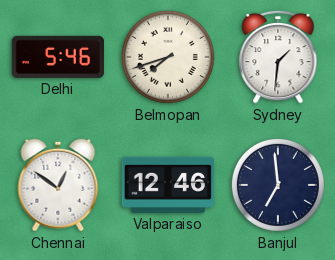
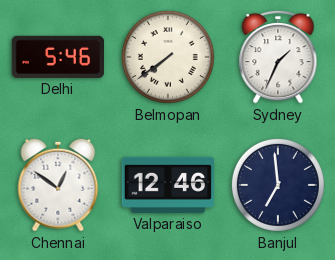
Belmopan: 7:42 -> 7:39 (168, 57)
Sydney: 1:31 -> 1:34 (278, 57)
